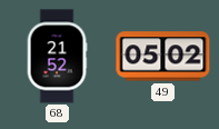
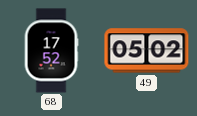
68: 21:52 -> 17:52 (51, 51)
